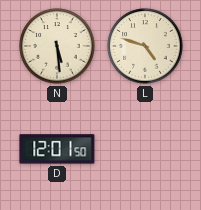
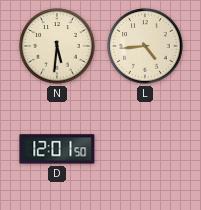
N: 5:29 -> 5:31 (57, 46)
L: 4:48 -> 4:44 (145, 46)
